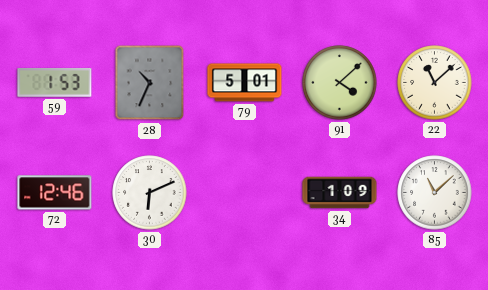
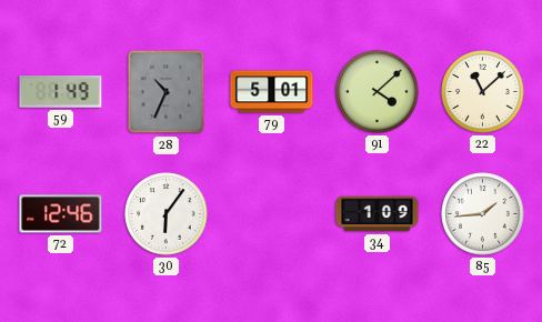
59: 1:53 -> 1:49 (61, 92)
30: 6:11 -> 6:06 (167, 214)
85: 11:08 -> 1:44 (483, 214)
